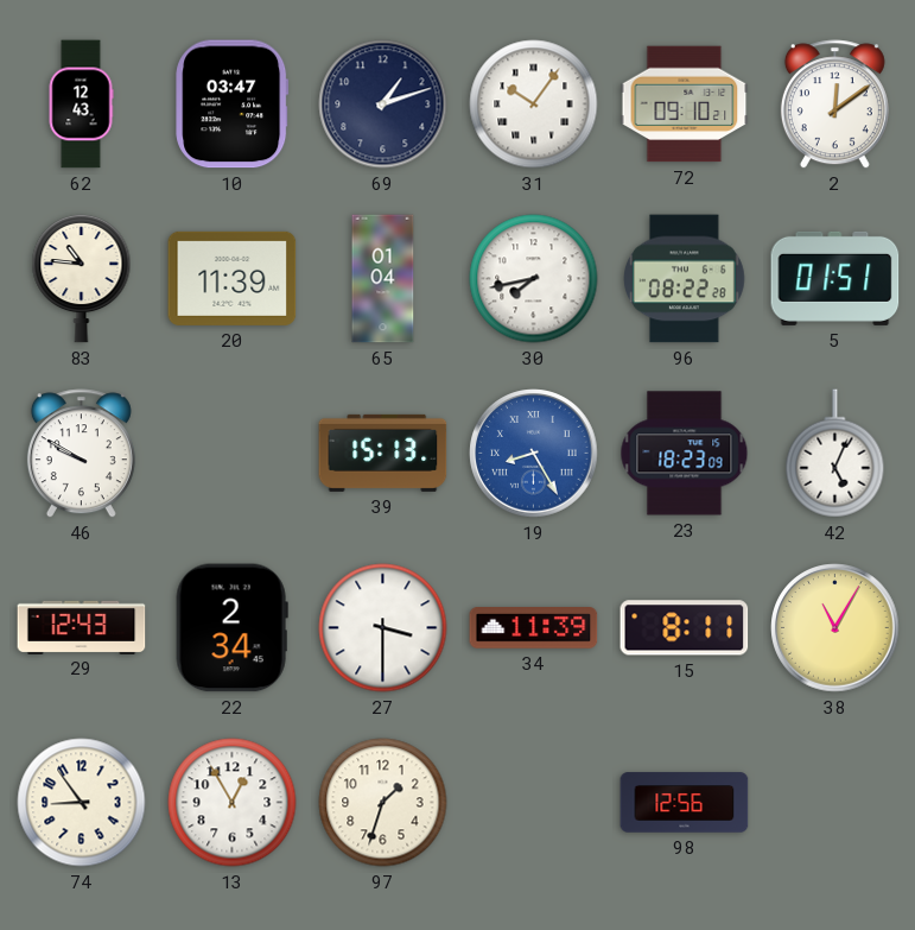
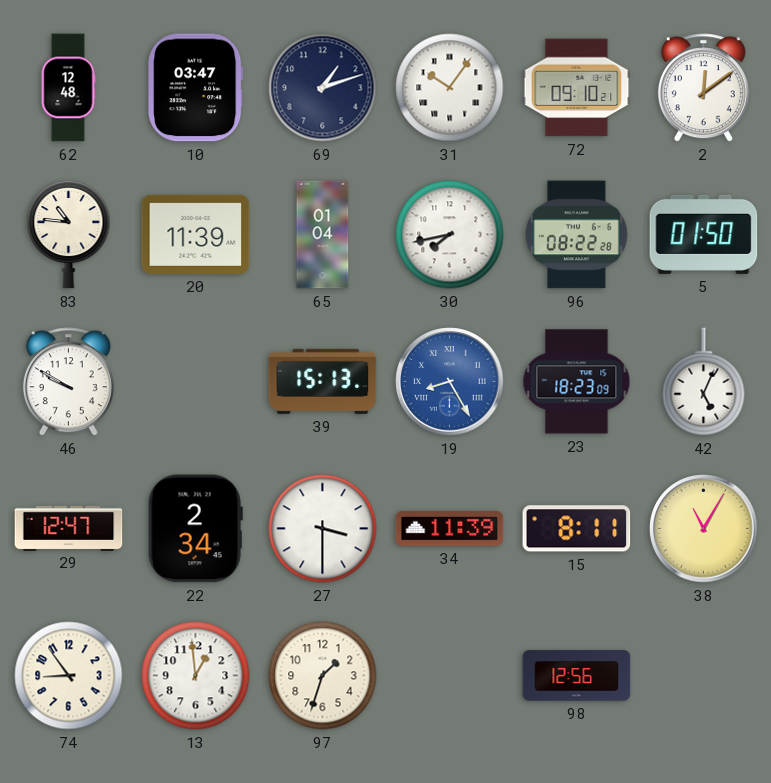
62: 12:43 -> 12:48 (68, 88)
5: 01:51 -> 01:50 (704, 234)
29: 12:43 -> 12:47 (69, 528)
13: 12:55 -> 12:59 (196, 676)
